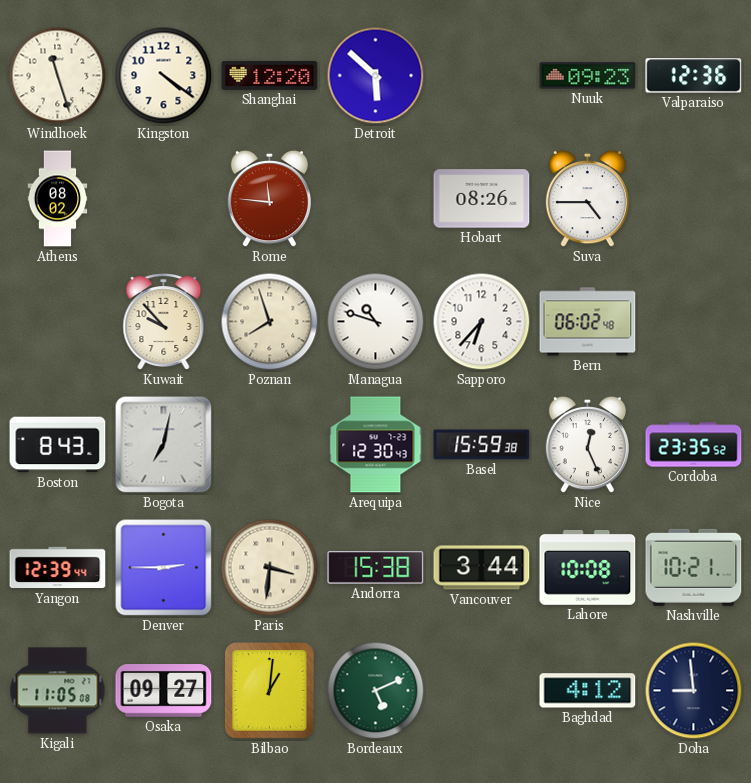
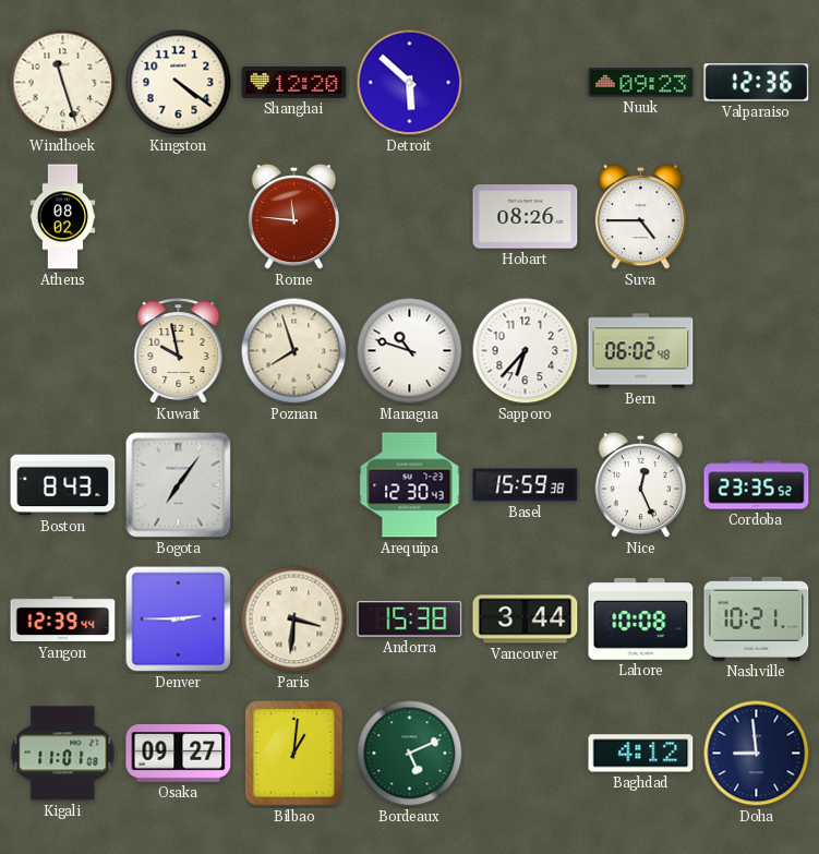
Kuwait: 9:53 -> 9:58 (179, 351)
Bogota: 7:02 -> 7:06 (179, 485)
Kigali: 11:05 -> 11:01 (63, 754)
